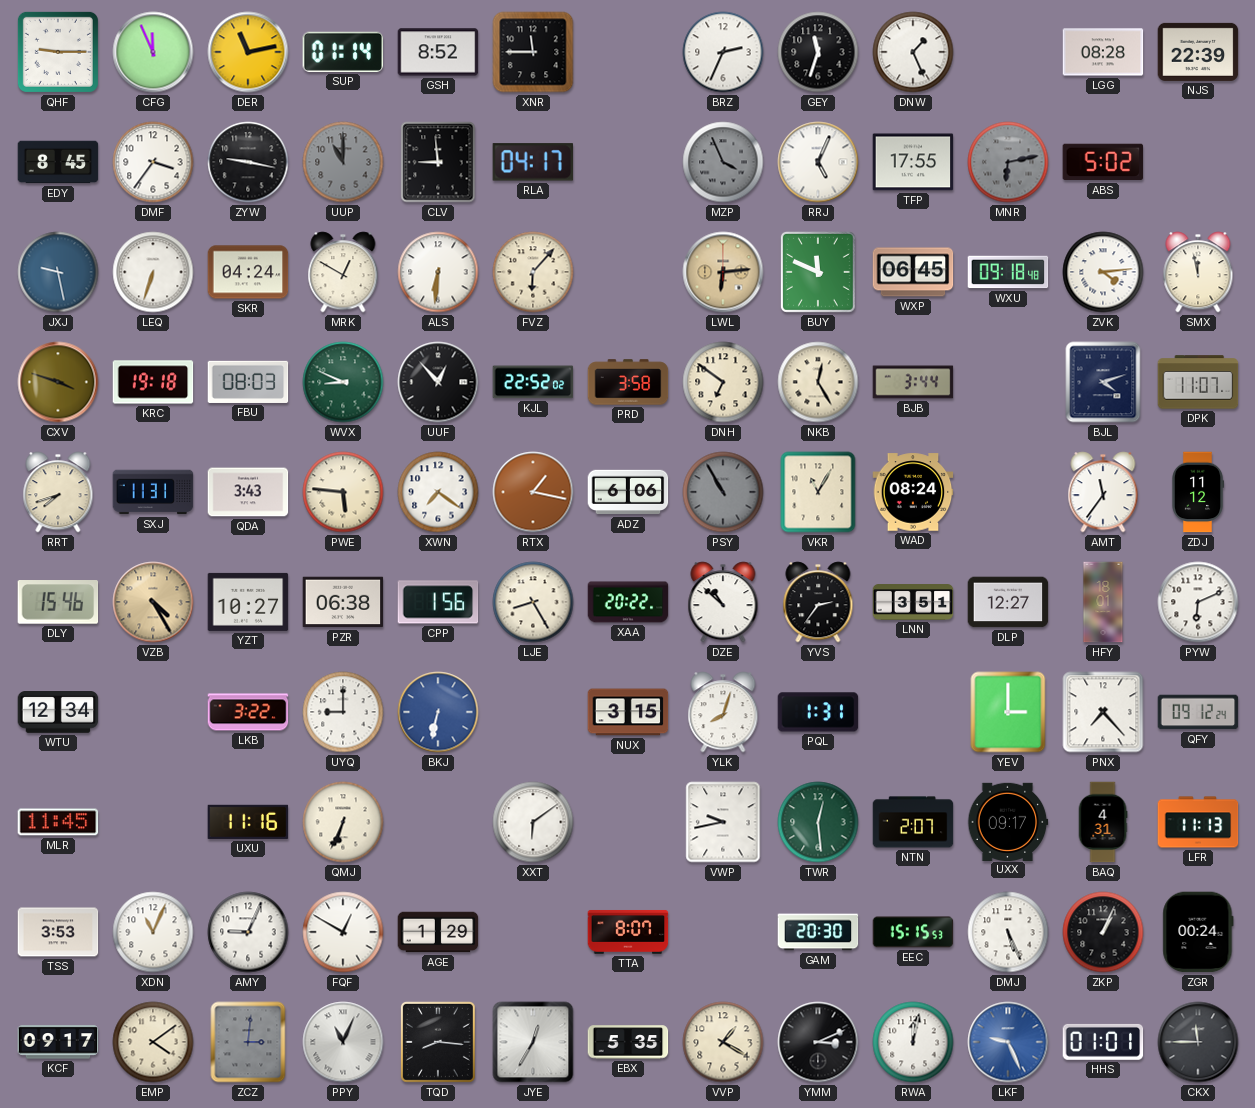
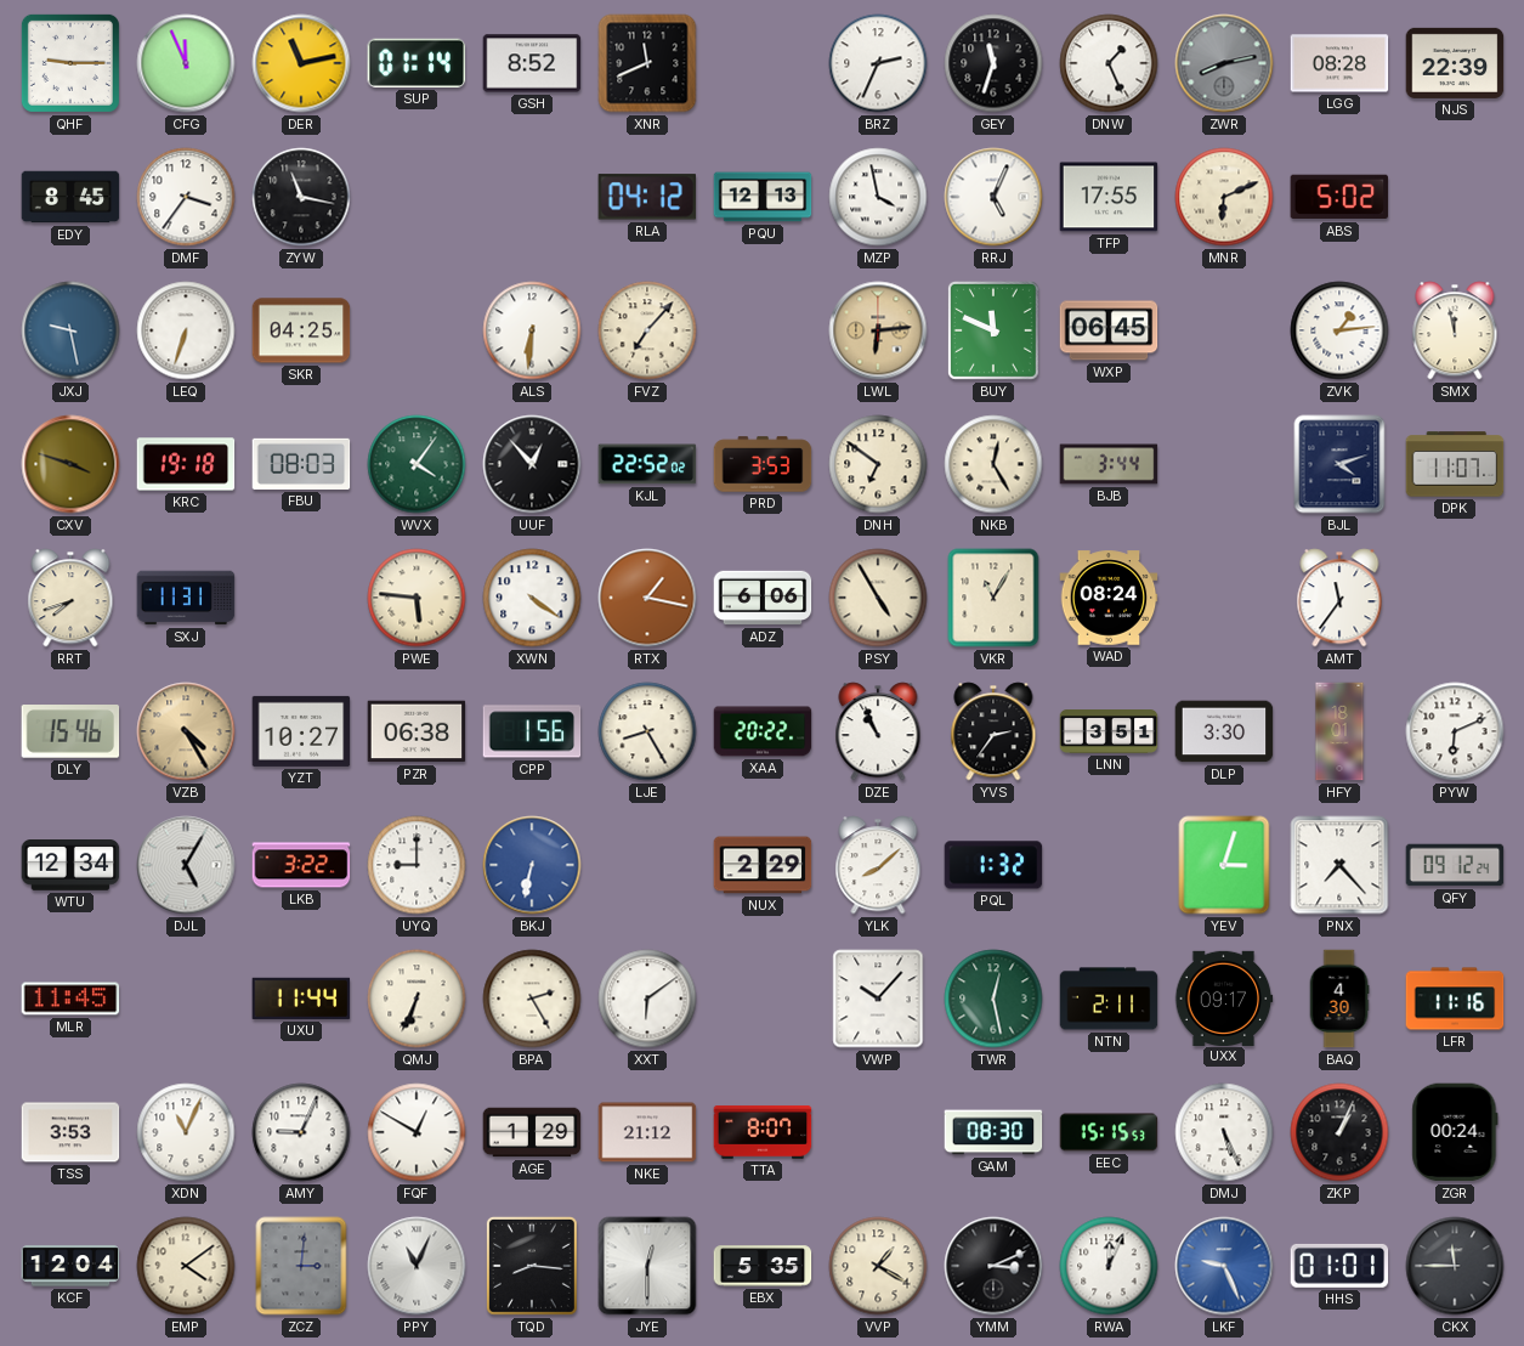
XNR: 11:45 -> 11:41 (647, 63)
ZWR: none -> 8:13 (1224, 63)
ZYW: 9:17 -> 11:17 (301, 197)
UUP: 11:00 -> none (343, 162)
CLV: 8:59 -> none (438, 162)
RLA: 04:17 -> 04:12 (647, 197)
PQU: none -> 12:13 (763, 197)
MZP: 3:56 -> 3:58 (878, 197)
MZP dial: grey -> white (878, 197)
MNR: 6:13 -> 6:11 (1224, 197)
MNR dial: grey -> cream (1224, 197)
SKR: 04:24 -> 04:25 (301, 330)
MRK: 12:50 -> none (343, 272)
FVZ: 6:07 -> 7:07 (647, 330)
WXU: 09:18 -> none (1008, 272)
ZVK: 4:14 -> 1:14 (1339, 330)
WVX: 8:49 -> 4:06 (417, 464)
PRD: 3:58 -> 3:53 (763, 464)
QDA: 3:43 -> none (248, 492)
XWN: 7:21 -> 4:21 (532, 598)
PSY: 10:55 -> 4:55 (878, 598)
PSY dial: grey -> cream (878, 598)
ZDJ: 11:12 -> none (1198, 492)
DZE: 10:52 -> 10:56 (878, 731)
DLP: 12:27 -> 3:30 (1224, 731)
DJL: none -> 5:05 (186, 865)
NUX: 3:15 -> 2:29 (763, 865)
YLK: 8:03 -> 8:08 (878, 865)
PQL: 1:31 -> 1:32 (993, 865)
YEV: 3:00 -> 3:03 (1224, 865)
UXU: 11:16 -> 11:44 (301, 999)
BPA: none -> 2:25 (532, 999)
VWP: 9:43 -> 10:07 (878, 999)
TWR: 12:29 -> 12:28 (993, 999)
NTN: 2:07 -> 2:11 (1109, 999)
BAQ: 4:31 -> 4:30 (1339, 999)
LFR: 11:13 -> 11:16 (1455, 999)
NKE: none -> 21:12 (647, 1132)
GAM: 20:30 -> 08:30 (993, 1132)
KCF: 09:17 -> 12:04 (70, 1266)
JYE: 12:35 -> 12:30 (647, 1266)
RWA: 12:02 -> 12:04 (1109, 1266)
